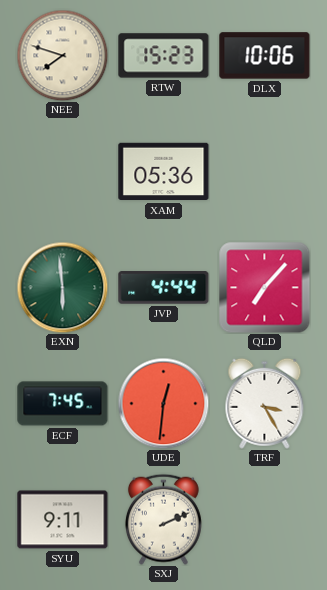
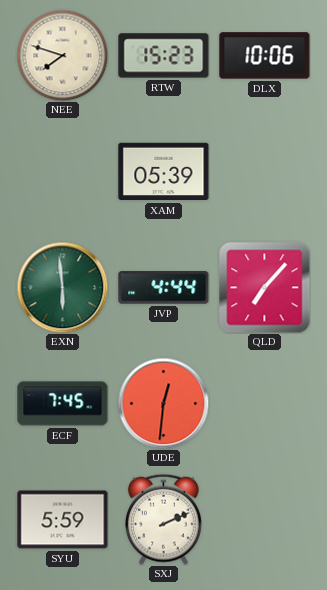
XAM: 05:36 -> 05:39 (164, 172)
TRF: 3:25 -> none (265, 403)
SYU: 9:11 -> 5:59 (63, 520)
